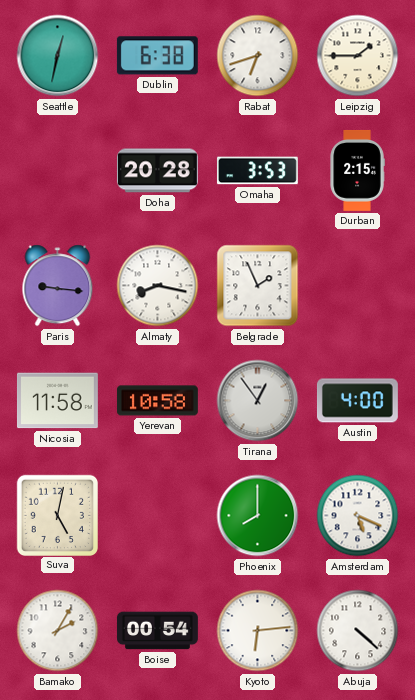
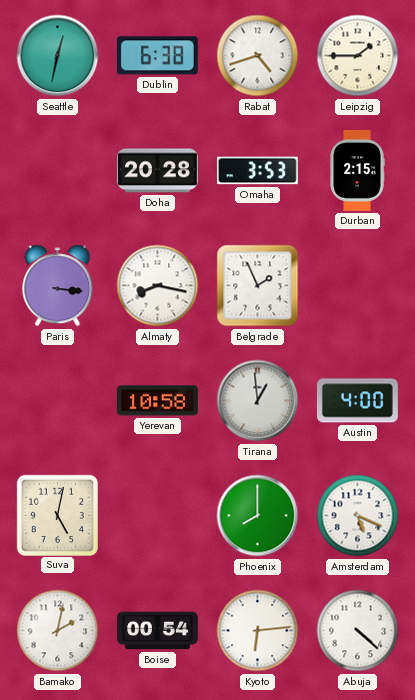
Rabat: 6:42 -> 4:42 (258, 56)
Paris: 9:16 -> 3:16 (58, 286)
Nicosia: 11:58 -> none (57, 401)
Tirana: 12:54 -> 12:59 (258, 401)
Bamako: 2:05 -> 2:02 (58, 631)
